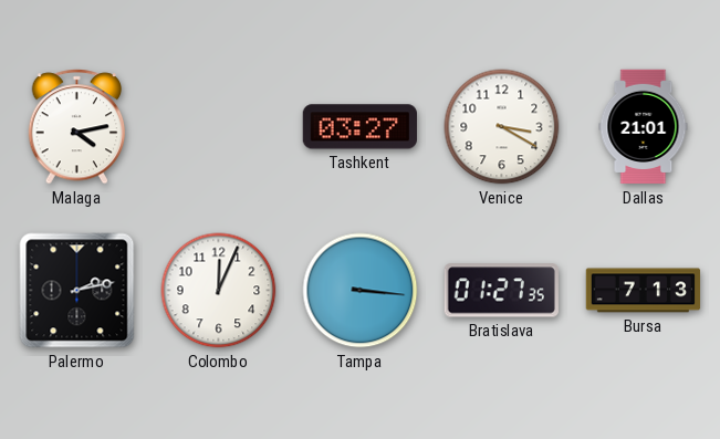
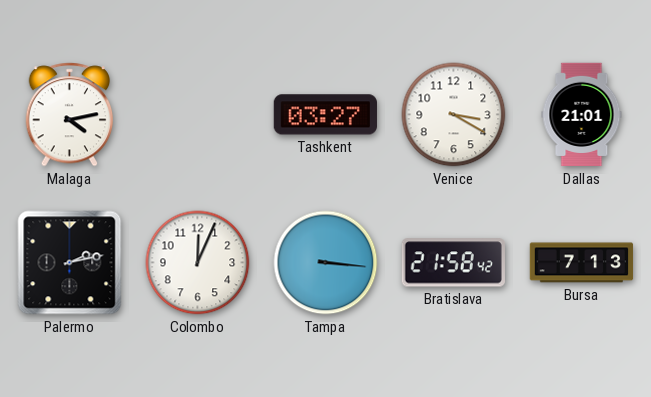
Bratislava: 01:27 -> 21:58 (453, 263)
